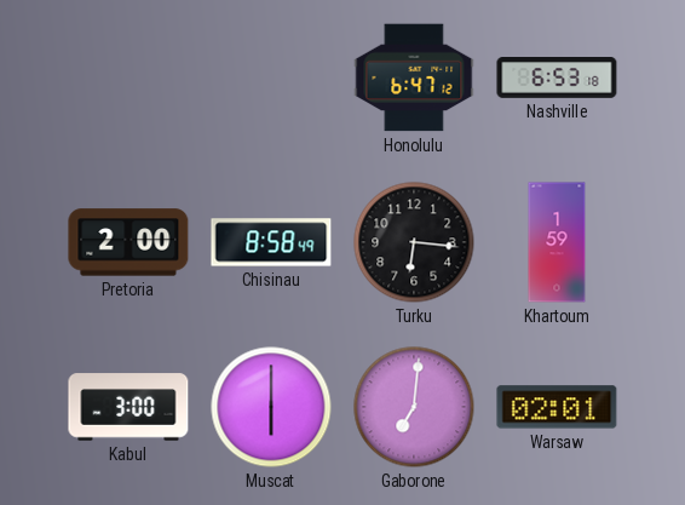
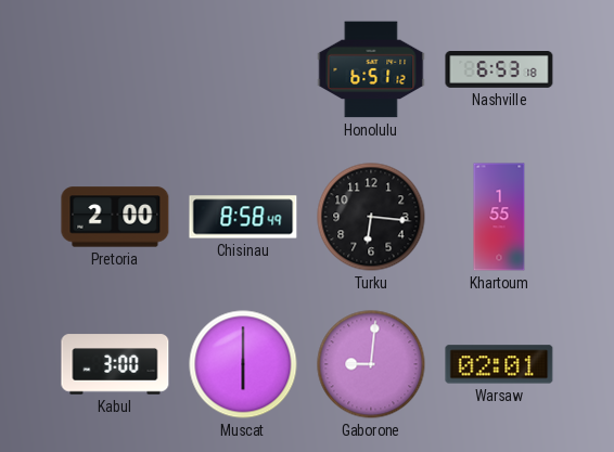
Honolulu: 6:47 -> 6:51 (371, 69)
Khartoum: 1:59 -> 1:55 (499, 217)
Gaborone: 7:01 -> 9:01 (371, 364)
